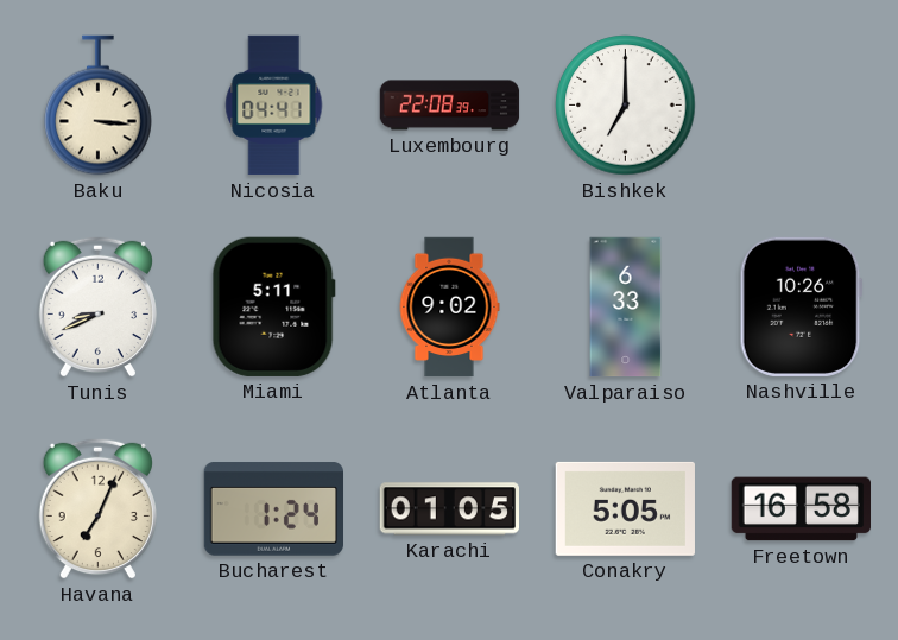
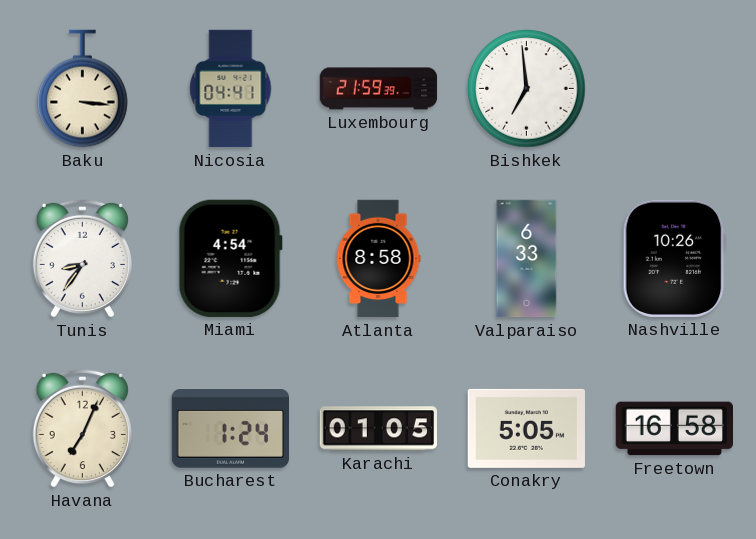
Luxembourg: 22:08 -> 21:59 (379, 89)
Bishkek: 7:00 -> 6:59 (527, 89)
Tunis: 8:41 -> 8:36 (82, 258)
Miami: 5:11 -> 4:54 (230, 258)
Atlanta: 9:02 -> 8:58 (378, 259)
